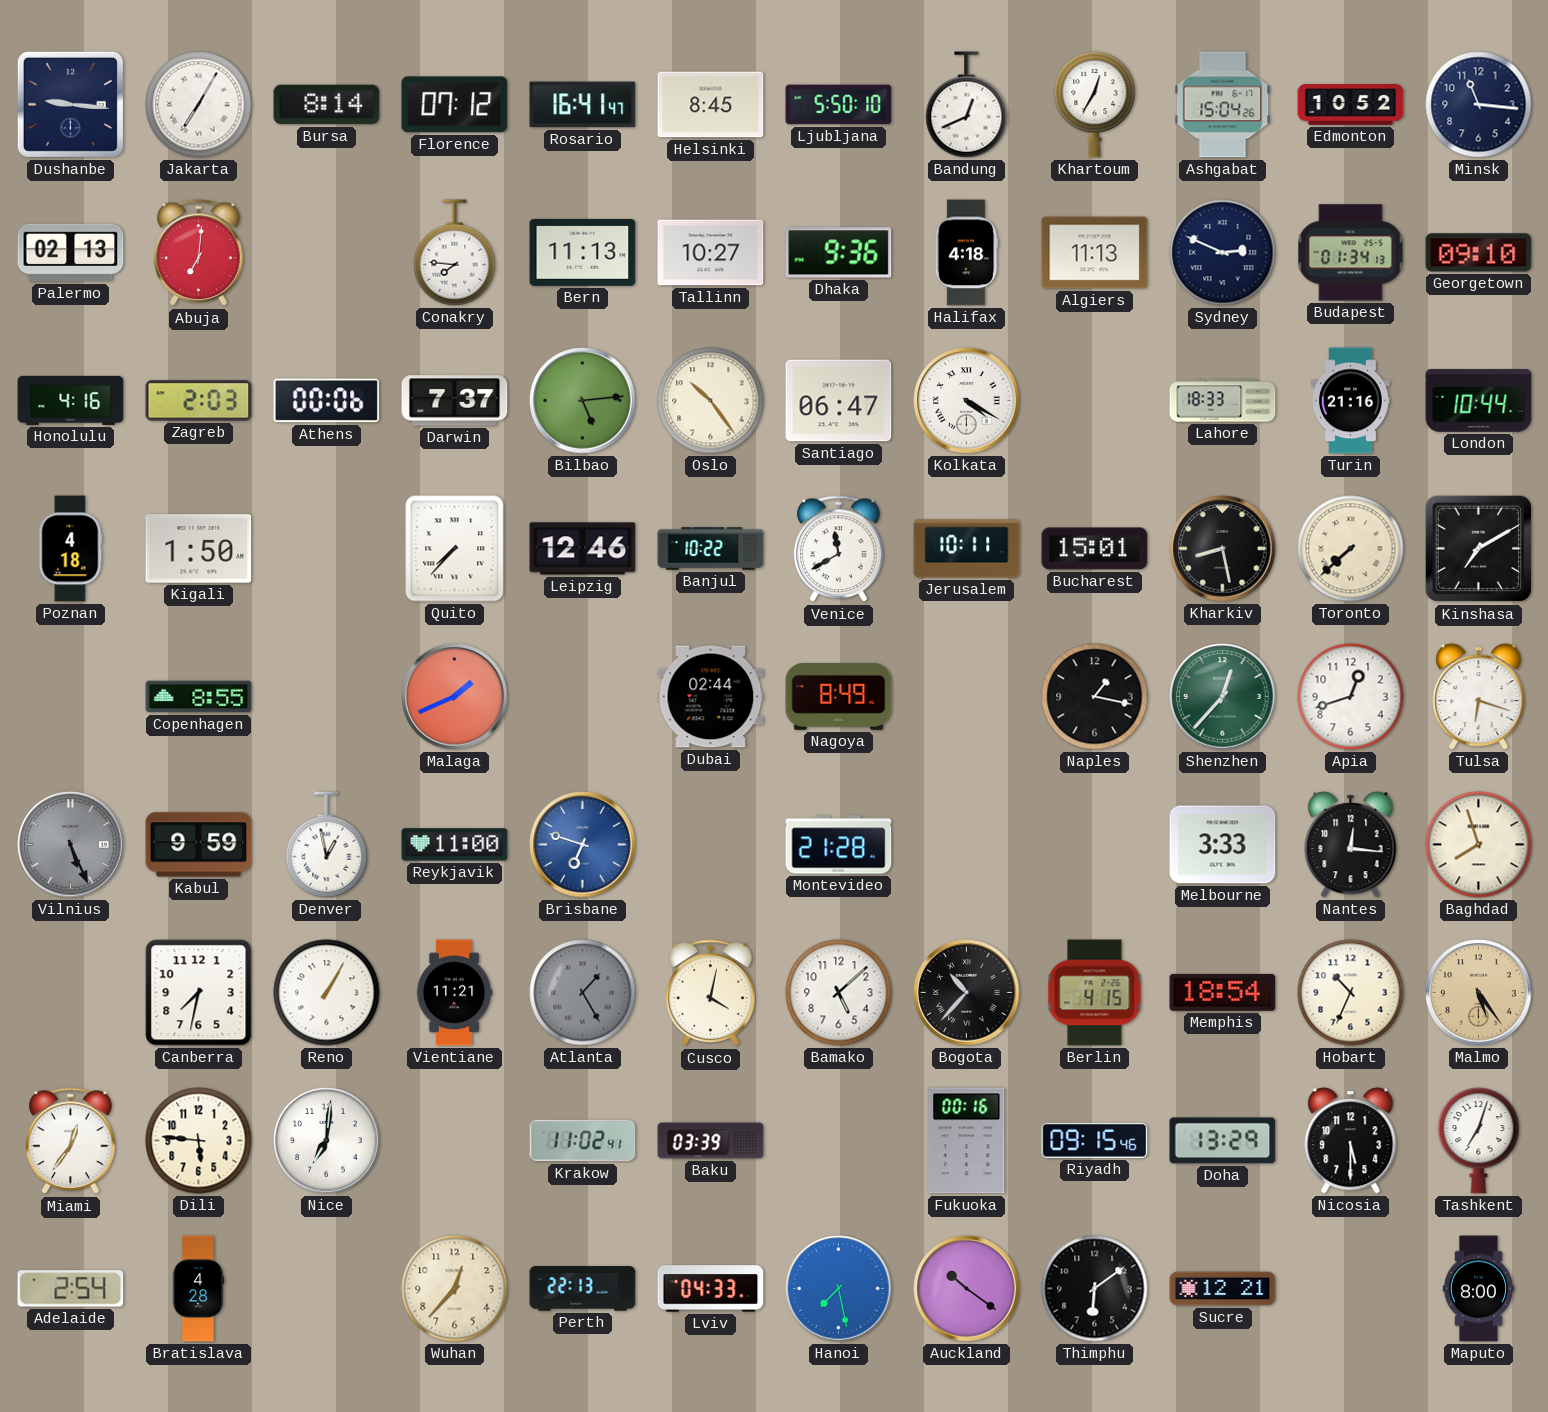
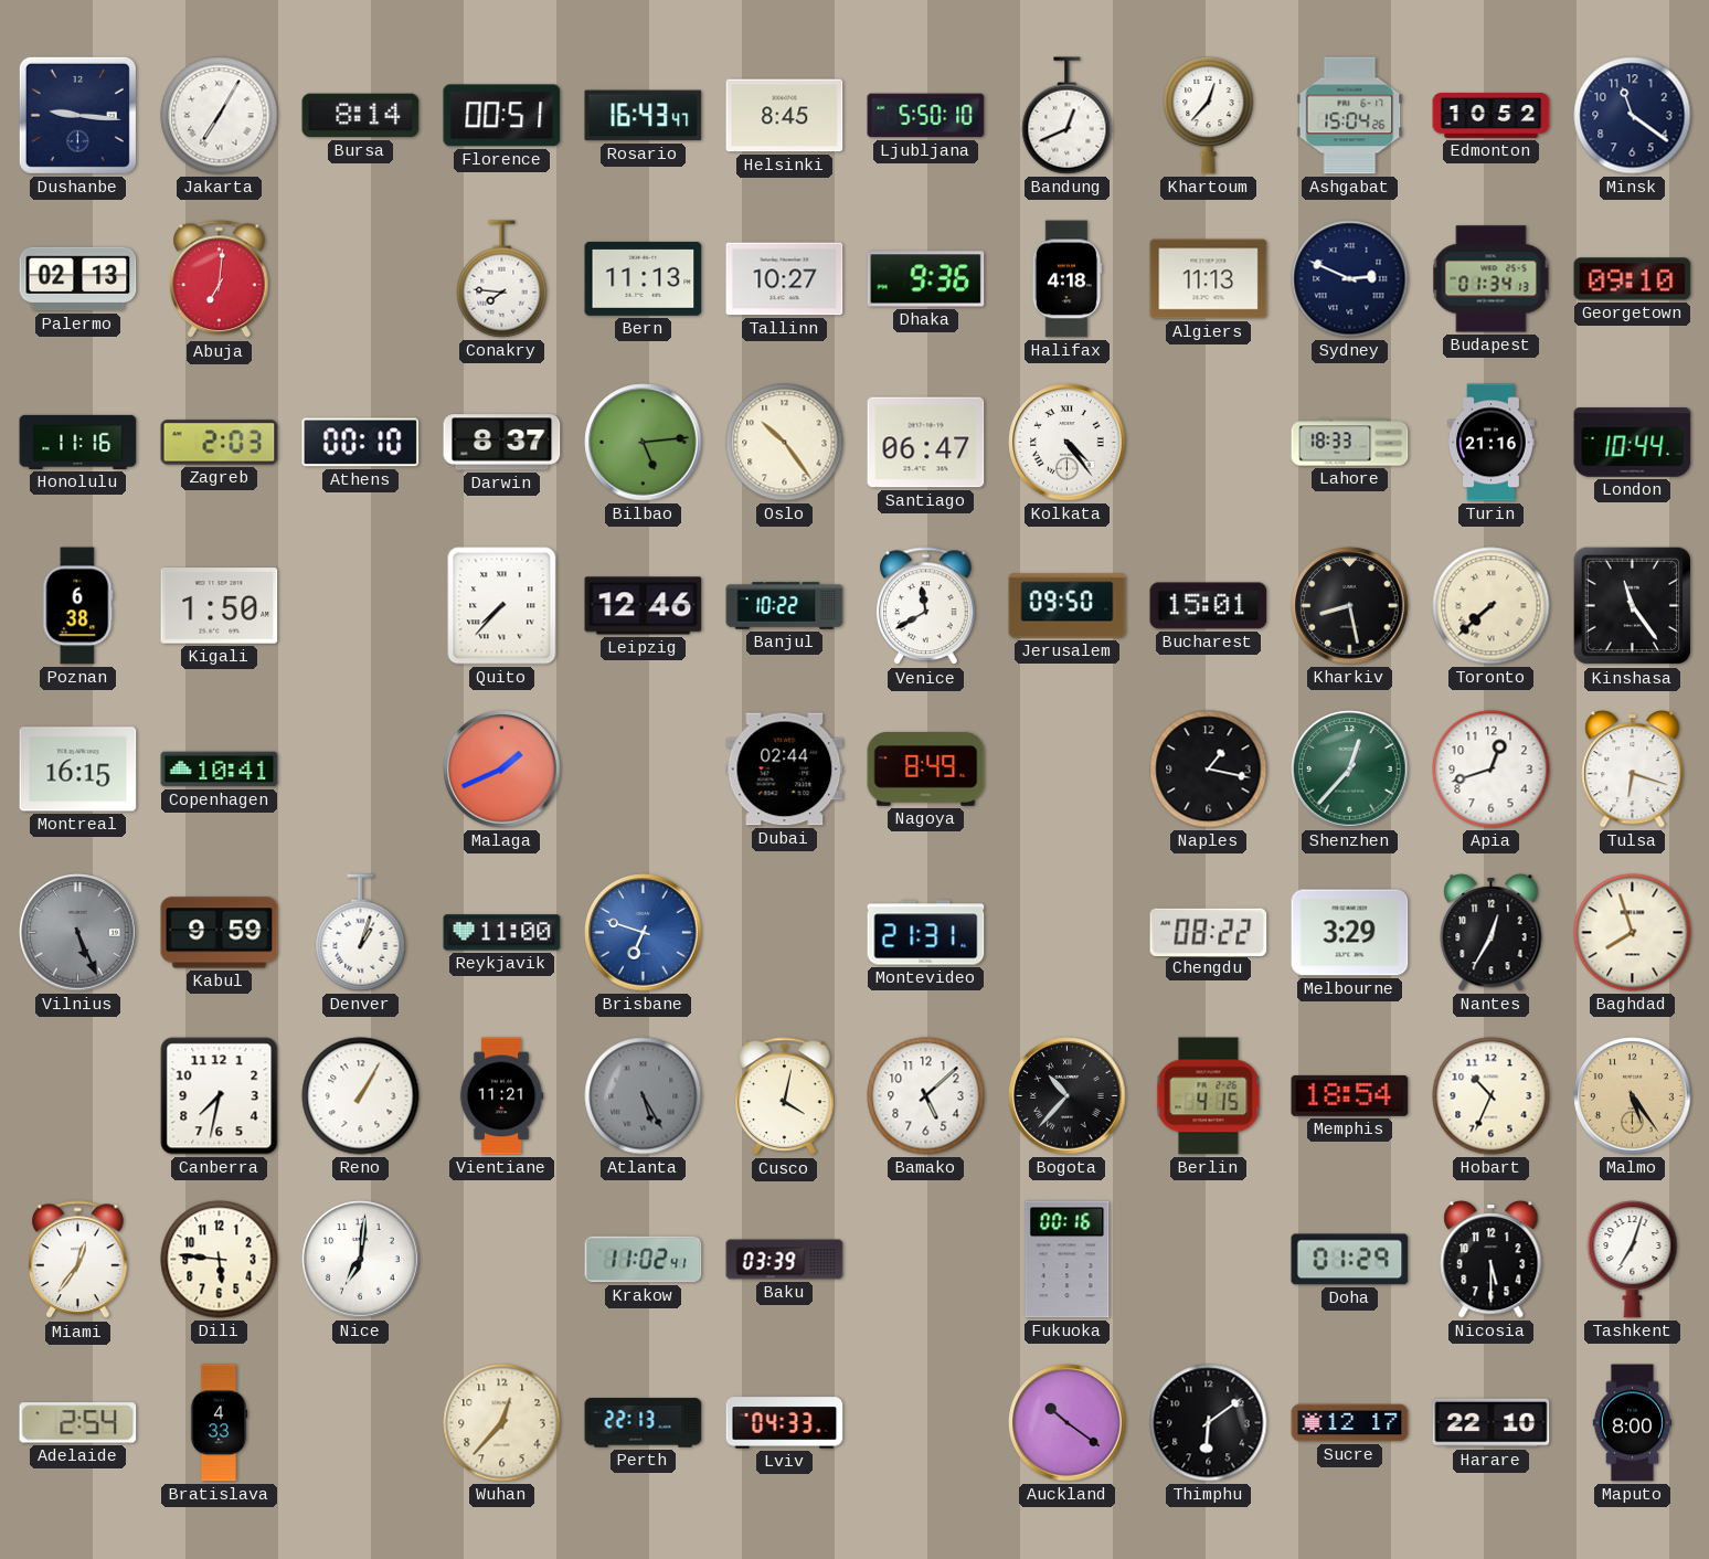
Florence: 07:12 -> 00:51 (502, 116)
Rosario: 16:41 -> 16:43 (644, 116)
Khartoum: 12:35 -> 12:37 (1209, 116)
Minsk: 11:16 -> 11:21 (1633, 116)
Honolulu: 4:16 -> 11:16 (78, 442)
Athens: 00:06 -> 00:10 (361, 443)
Darwin: 7:37 -> 8:37 (502, 443)
Kolkata: 4:20 -> 4:24 (1068, 443)
Poznan: 4:18 -> 6:38 (78, 606)
Jerusalem: 10:11 -> 09:50 (1068, 606)
Kinshasa: 7:10 -> 11:24 (1633, 606)
Montreal: none -> 16:15 (78, 770)
Copenhagen: 8:55 -> 10:41 (220, 770)
Denver: 12:58 -> 1:03 (361, 933)
Montevideo: 21:28 -> 21:31 (926, 933)
Chengdu: none -> 08:22 (1209, 932)
Melbourne: 3:33 -> 3:29 (1350, 933)
Nantes: 12:16 -> 12:35 (1492, 933)
Atlanta: 1:25 -> 5:25 (644, 1096)
Riyadh: 09:15 -> none (1095, 1140)
Doha: 13:29 -> 01:29 (1350, 1260)
Bratislava: 4:28 -> 4:33 (219, 1423)
Hanoi: 7:28 -> none (839, 1289)
Sucre: 12:21 -> 12:17 (1350, 1423)
Harare: none -> 22:10 (1492, 1423)
